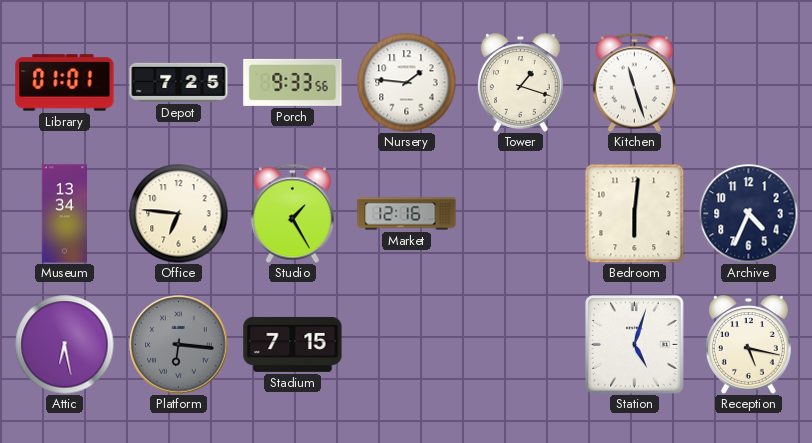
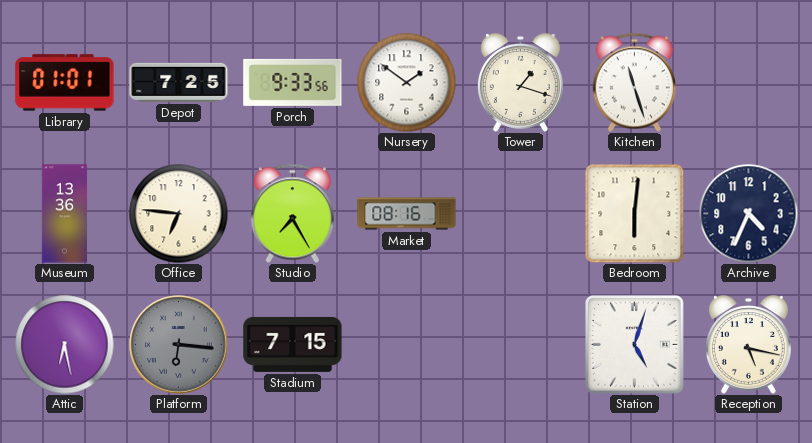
Nursery: 1:46 -> 1:51 (407, 83)
Museum: 13:34 -> 13:36 (65, 214)
Studio: 1:25 -> 7:25 (292, 213)
Market: 12:16 -> 08:16 (407, 214)
